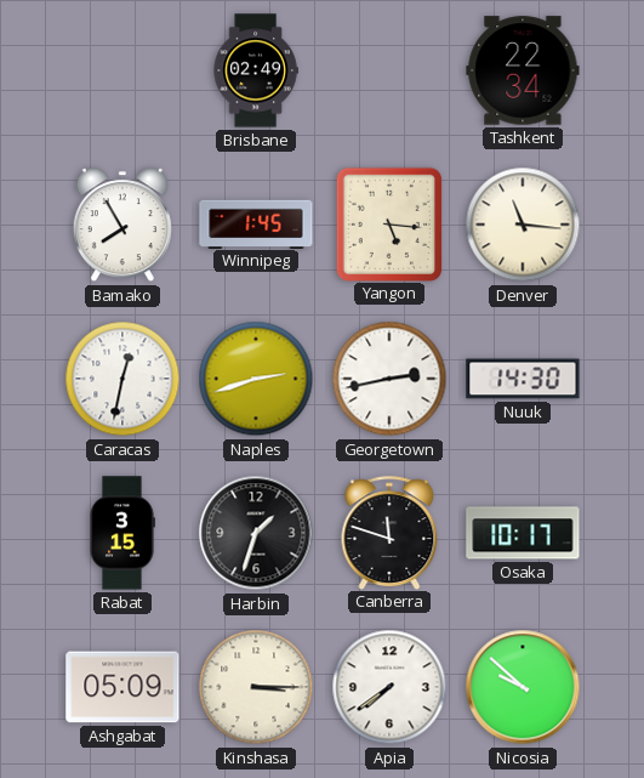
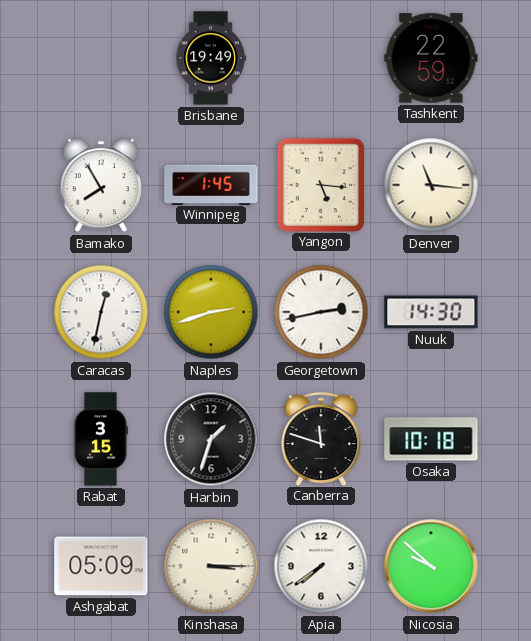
Brisbane: 02:49 -> 19:49 (211, 58)
Tashkent: 22:34 -> 22:59 (431, 58)
Osaka: 10:17 -> 10:18 (431, 439)
